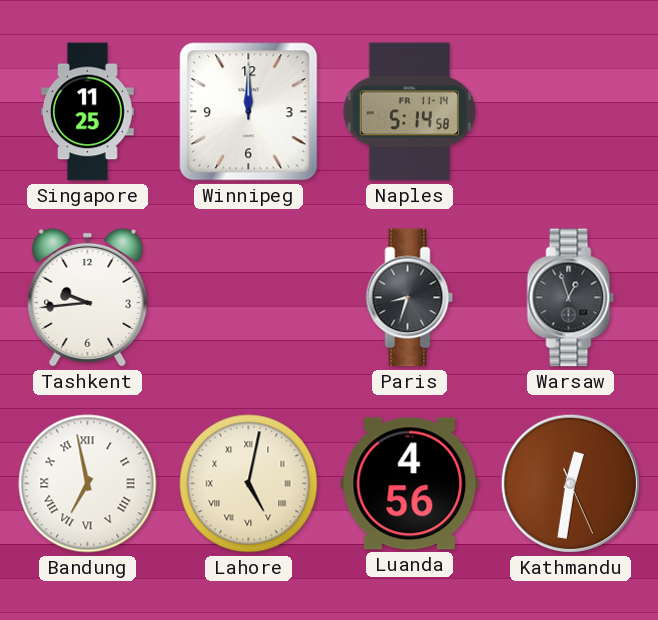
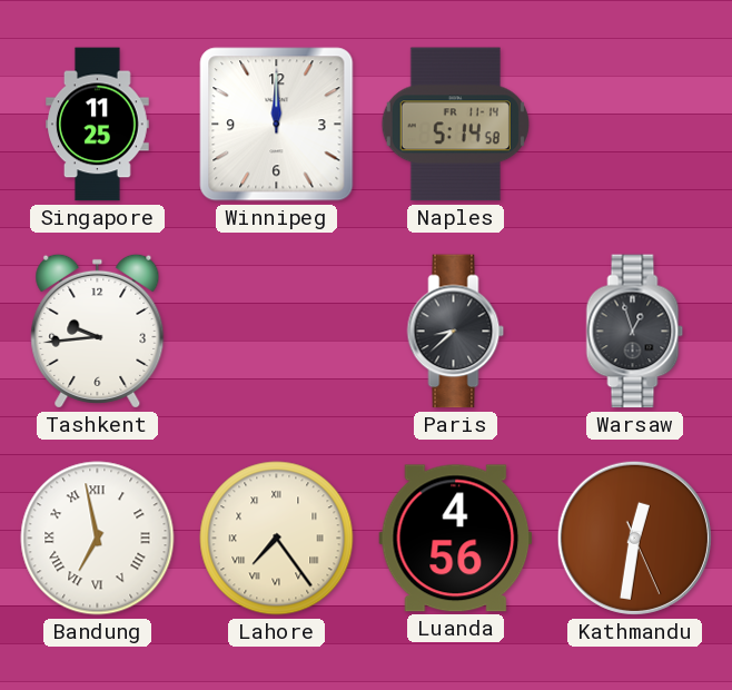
Paris: 8:33 -> 8:38 (456, 332)
Lahore: 5:02 -> 7:24 (277, 539)
